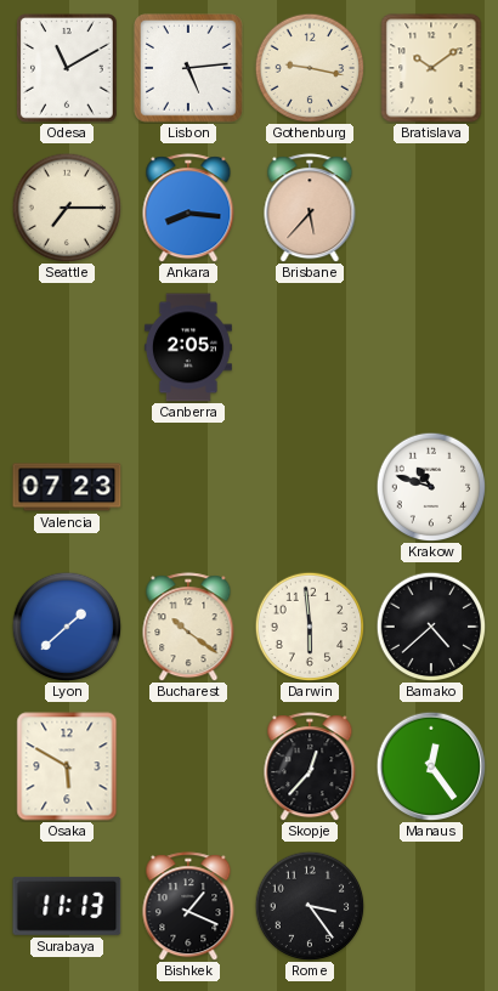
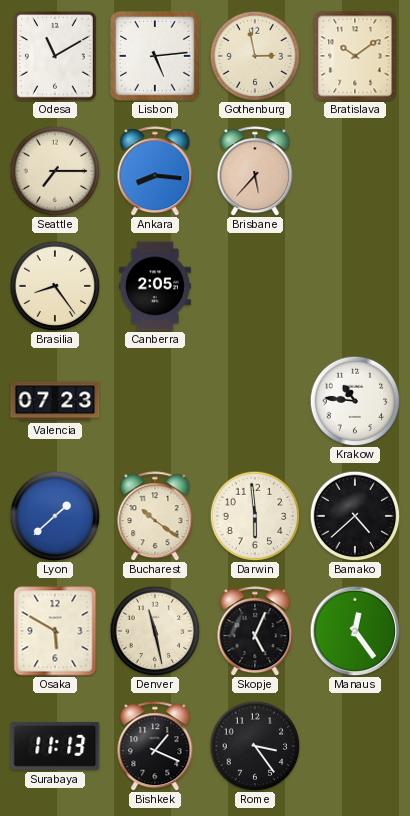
Gothenburg: 9:17 -> 2:58 (255, 56)
Brasilia: none -> 8:24 (55, 286)
Krakow: 10:48 -> 10:46 (355, 401)
Denver: none -> 11:28 (155, 631)
Skopje: 12:37 -> 5:04 (255, 631)
